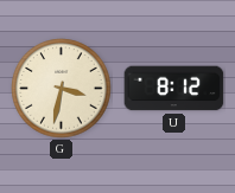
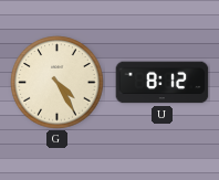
G: 3:32 -> 4:25 (58, 83)
